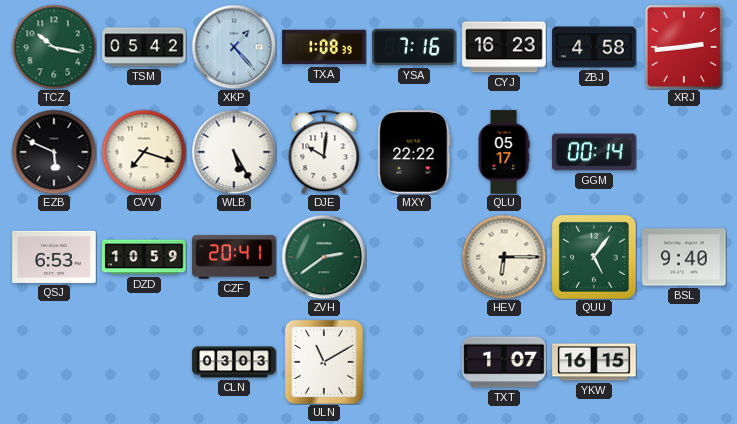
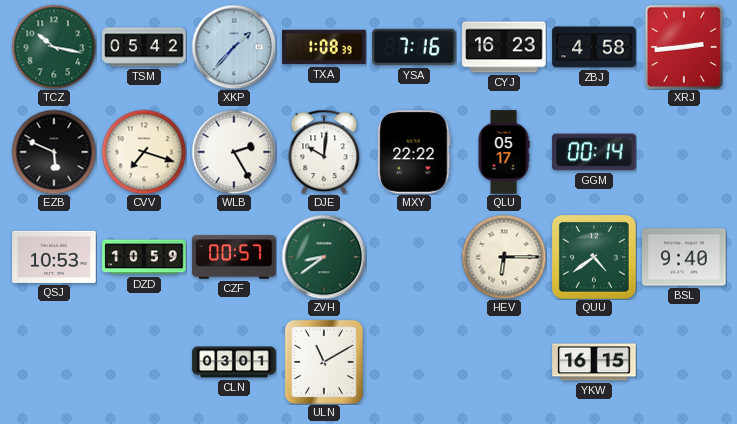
XKP: 1:23 -> 1:37 (234, 47)
WLB: 5:25 -> 2:25 (234, 152)
QSJ: 6:53 -> 10:53 (54, 257)
CZF: 20:41 -> 00:57 (234, 257)
ZVH: 2:39 -> 8:39 (324, 257)
QUU: 5:06 -> 4:39 (594, 257)
CLN: 03:03 -> 03:01 (234, 362)
TXT: 1:07 -> none (504, 362)
